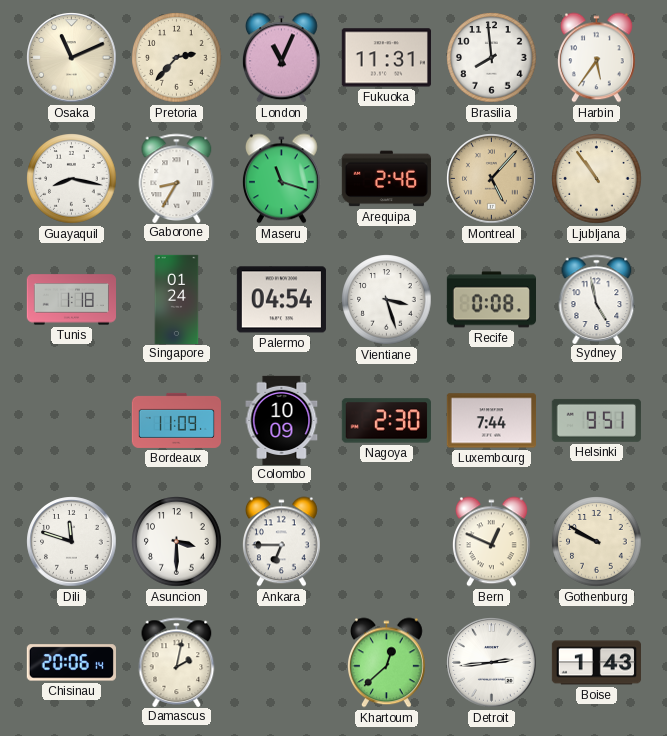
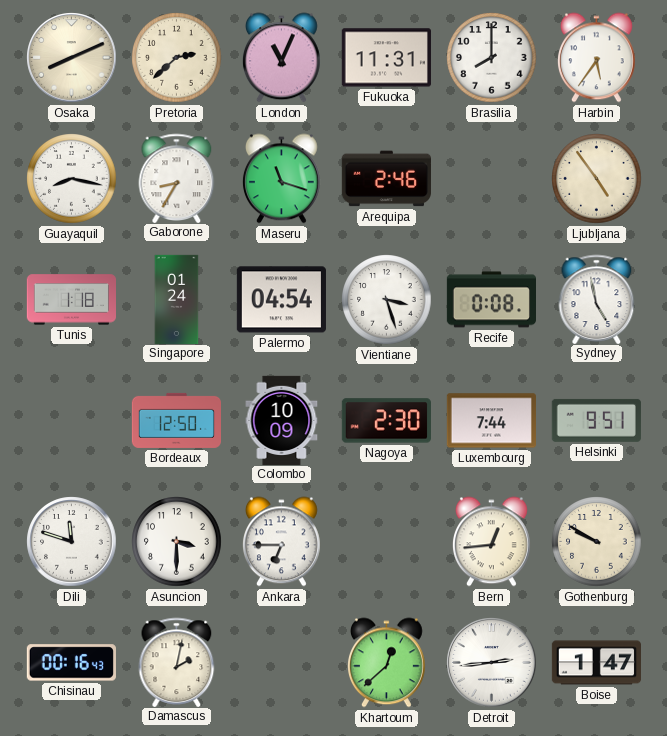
Osaka: 11:11 -> 8:11 (72, 58)
Pretoria: 2:37 -> 2:38 (177, 58)
Brasilia: 7:59 -> 8:00 (492, 58)
Montreal: 5:07 -> none (492, 179)
Ljubljana: 10:54 -> 4:54 (597, 179)
Bordeaux: 11:09 -> 12:50 (176, 420)
Bern: 12:49 -> 12:44 (491, 542)
Chisinau: 20:06 -> 00:16 (71, 663)
Boise: 1:43 -> 1:47 (596, 663)
